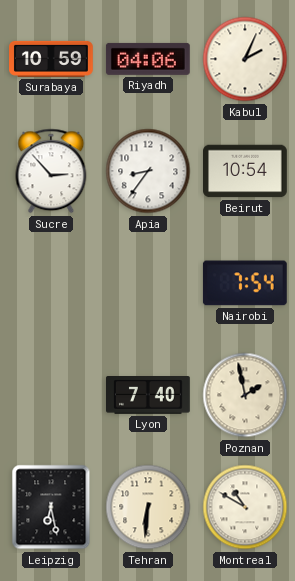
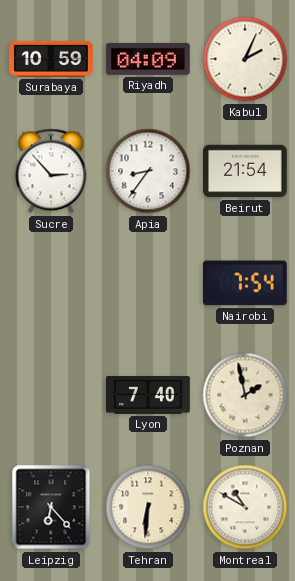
Riyadh: 04:06 -> 04:09 (148, 59)
Beirut: 10:54 -> 21:54 (246, 171)
Leipzig: 6:28 -> 6:23 (51, 507)
